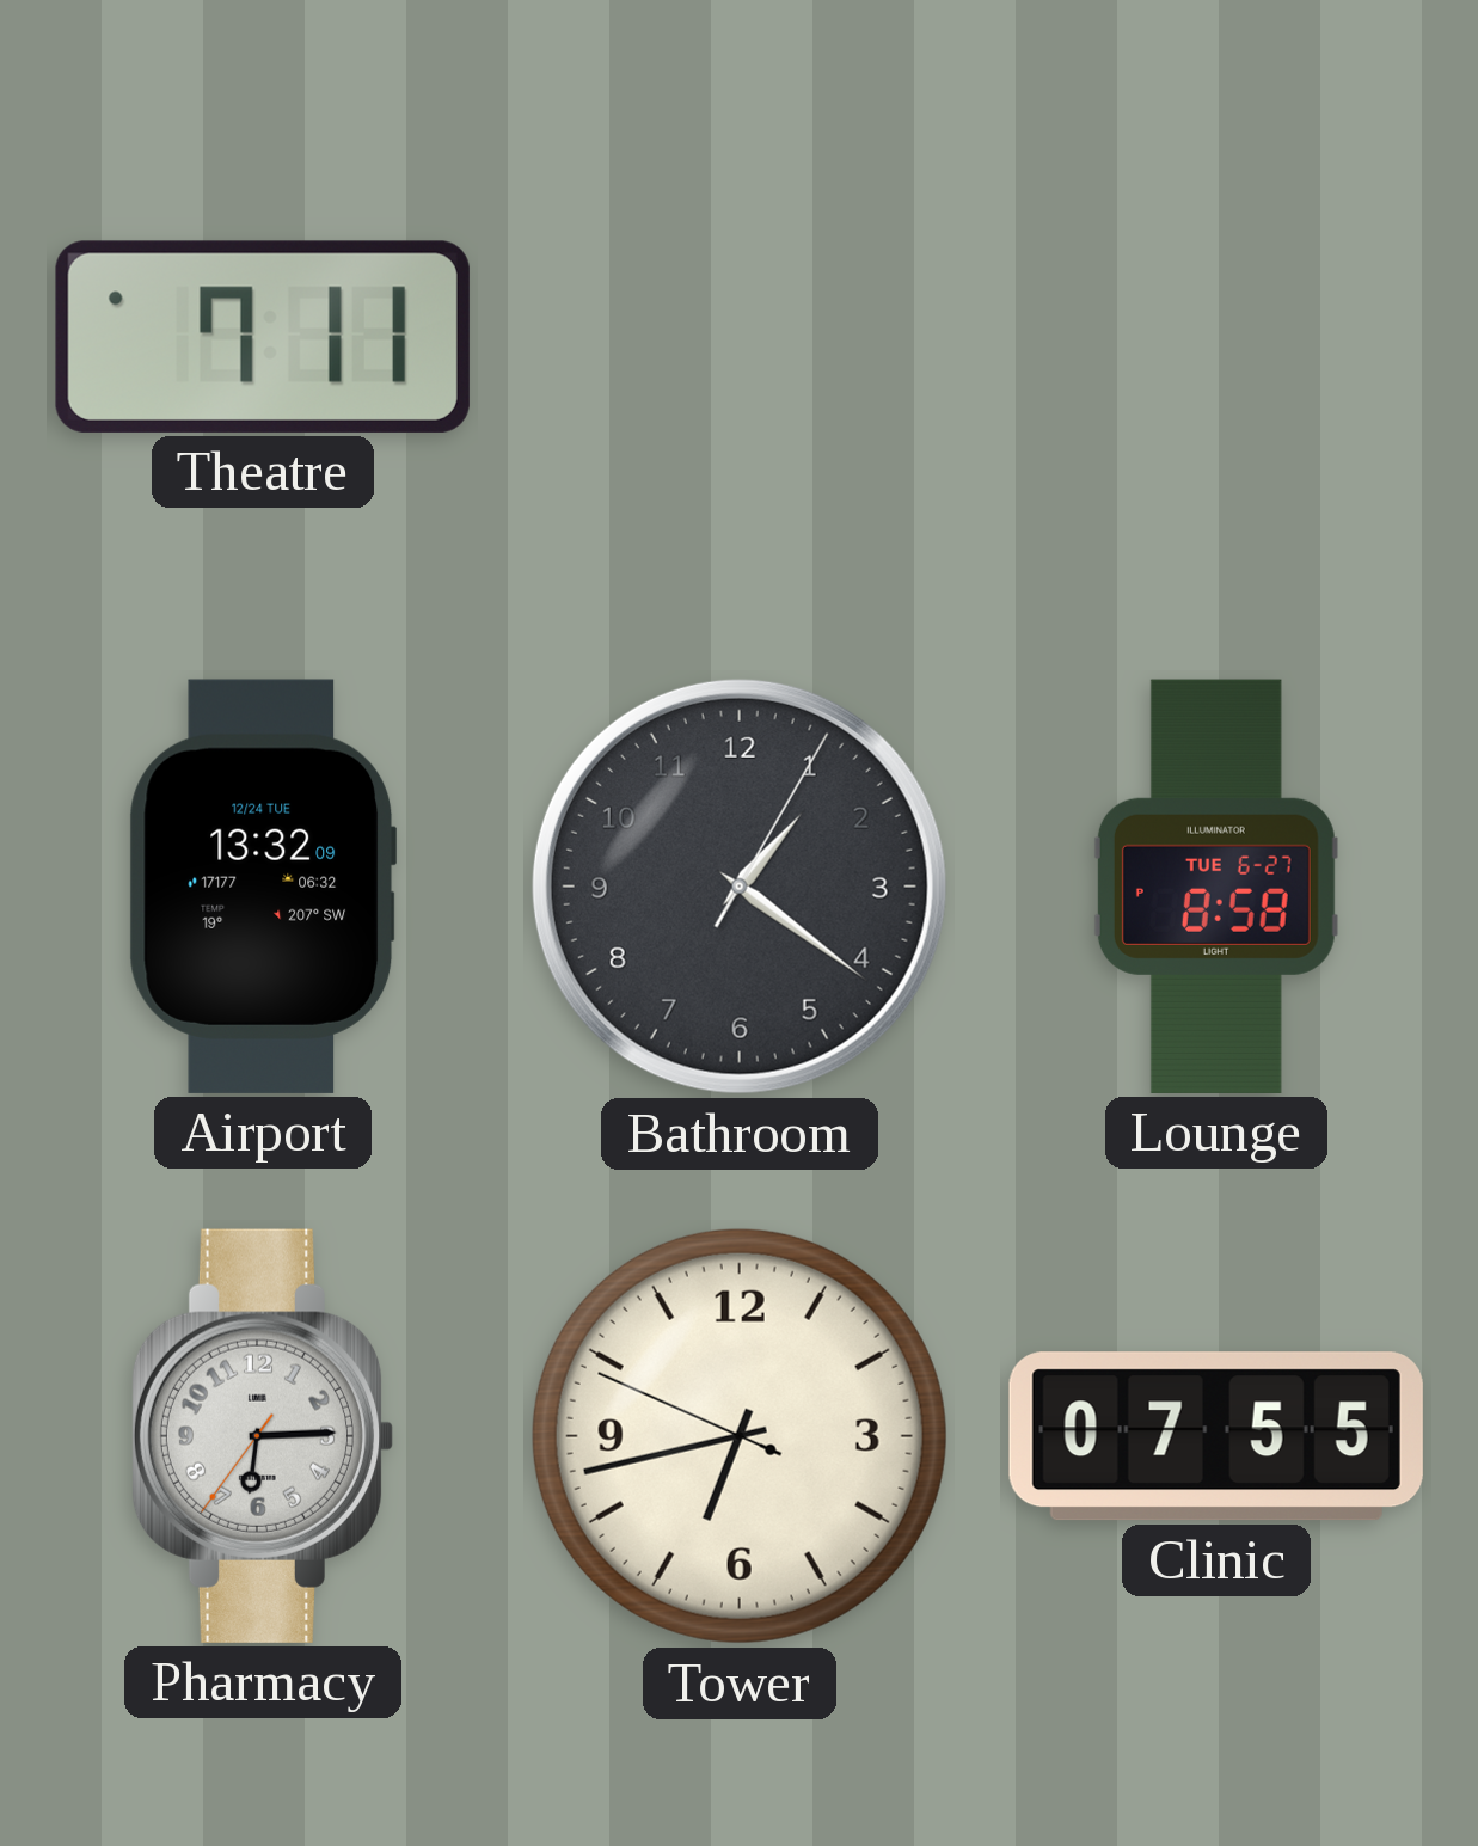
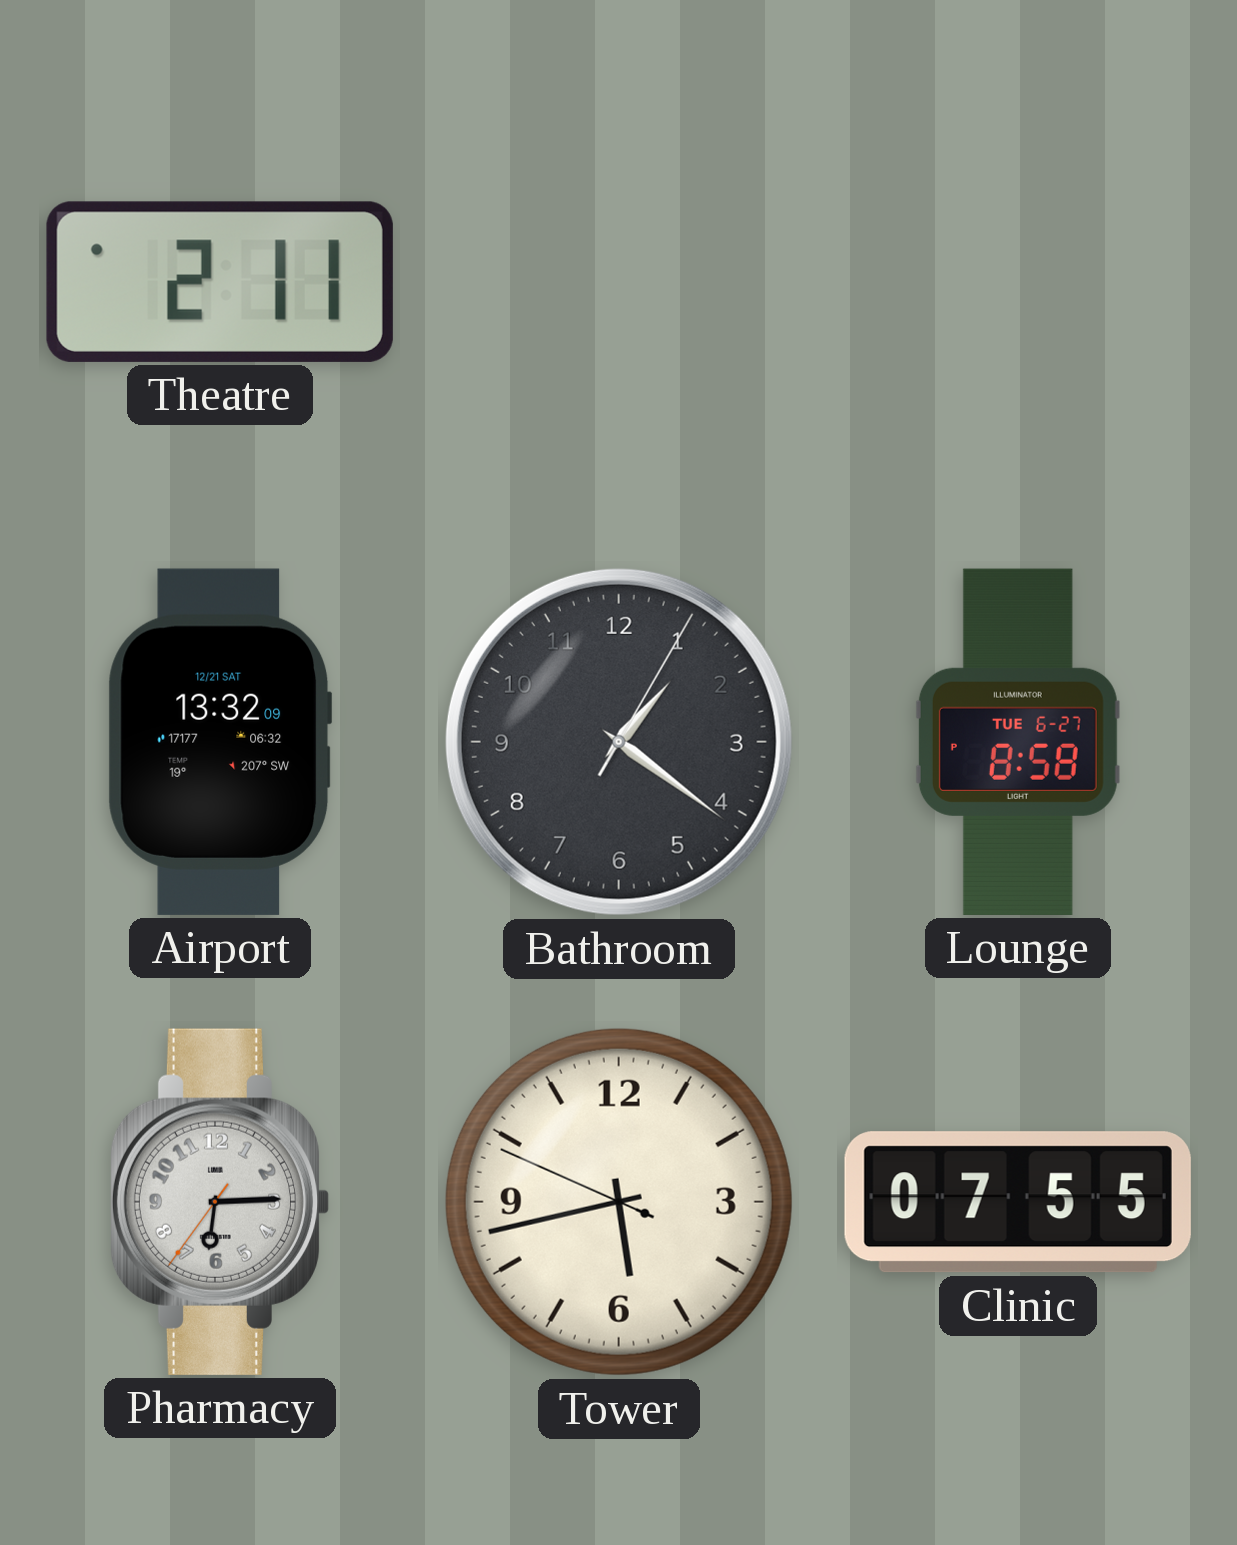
Theatre: 7:11 -> 2:11 (220, 282)
Airport date: 12/24 TUE -> 12/21 SAT (220, 742)
Tower: 6:42 -> 5:42 (619, 1202)
